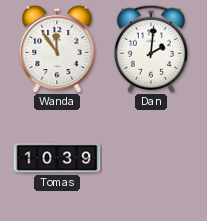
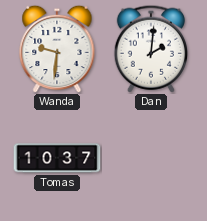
Wanda: 11:54 -> 9:31 (57, 49)
Tomas: 10:39 -> 10:37 (57, 158)
